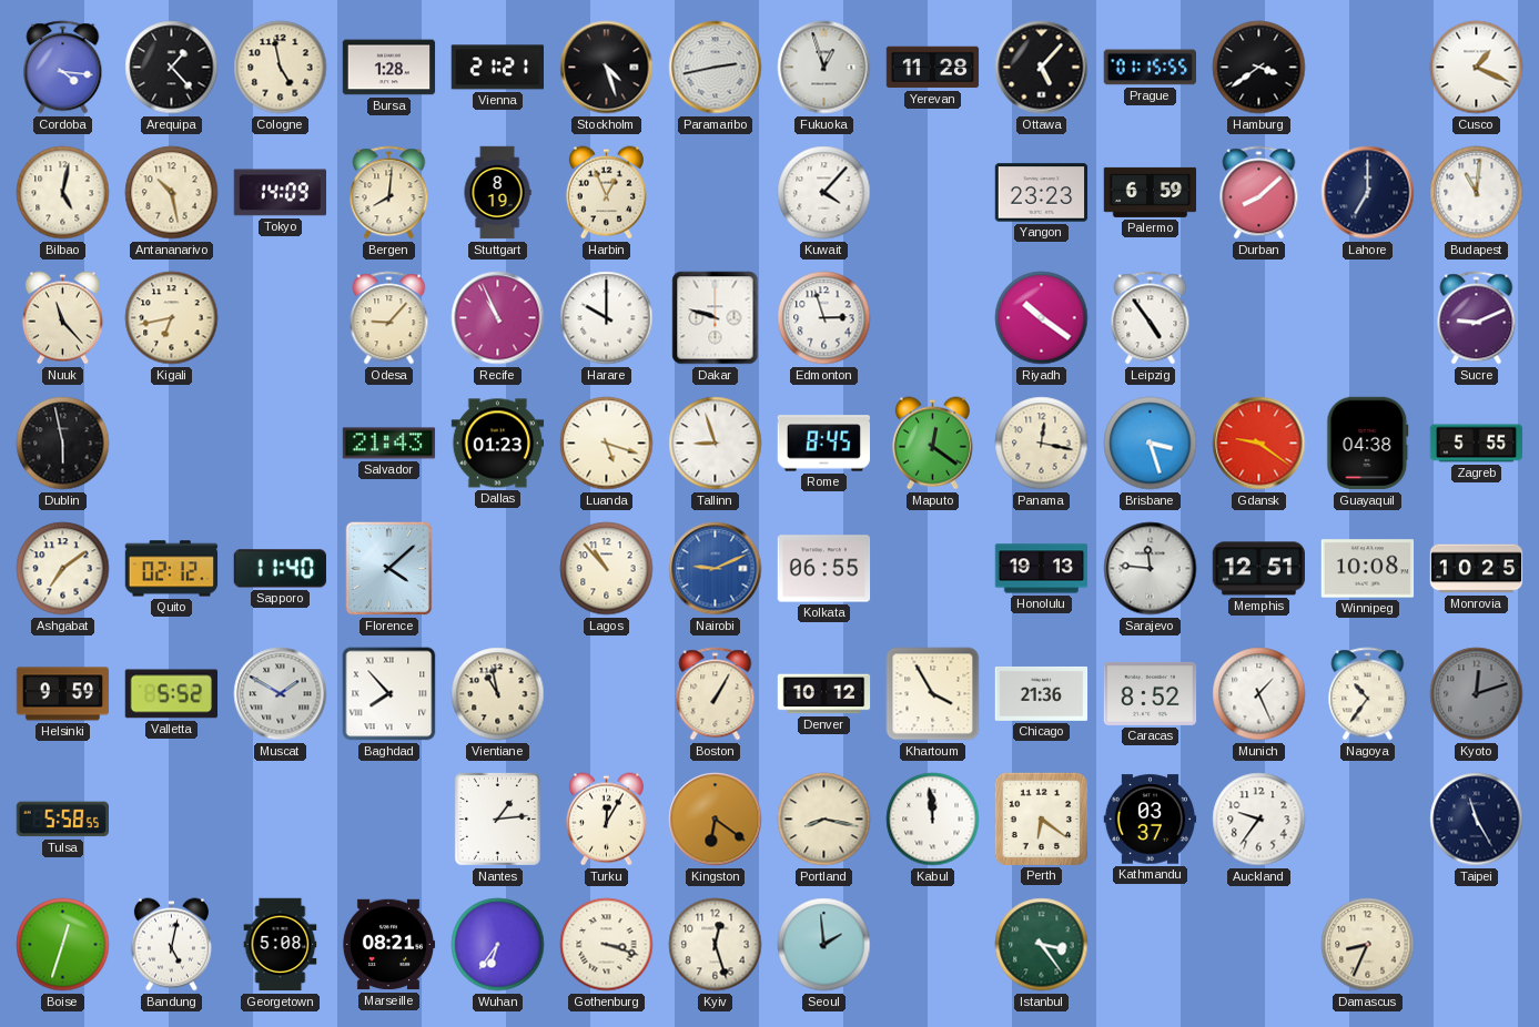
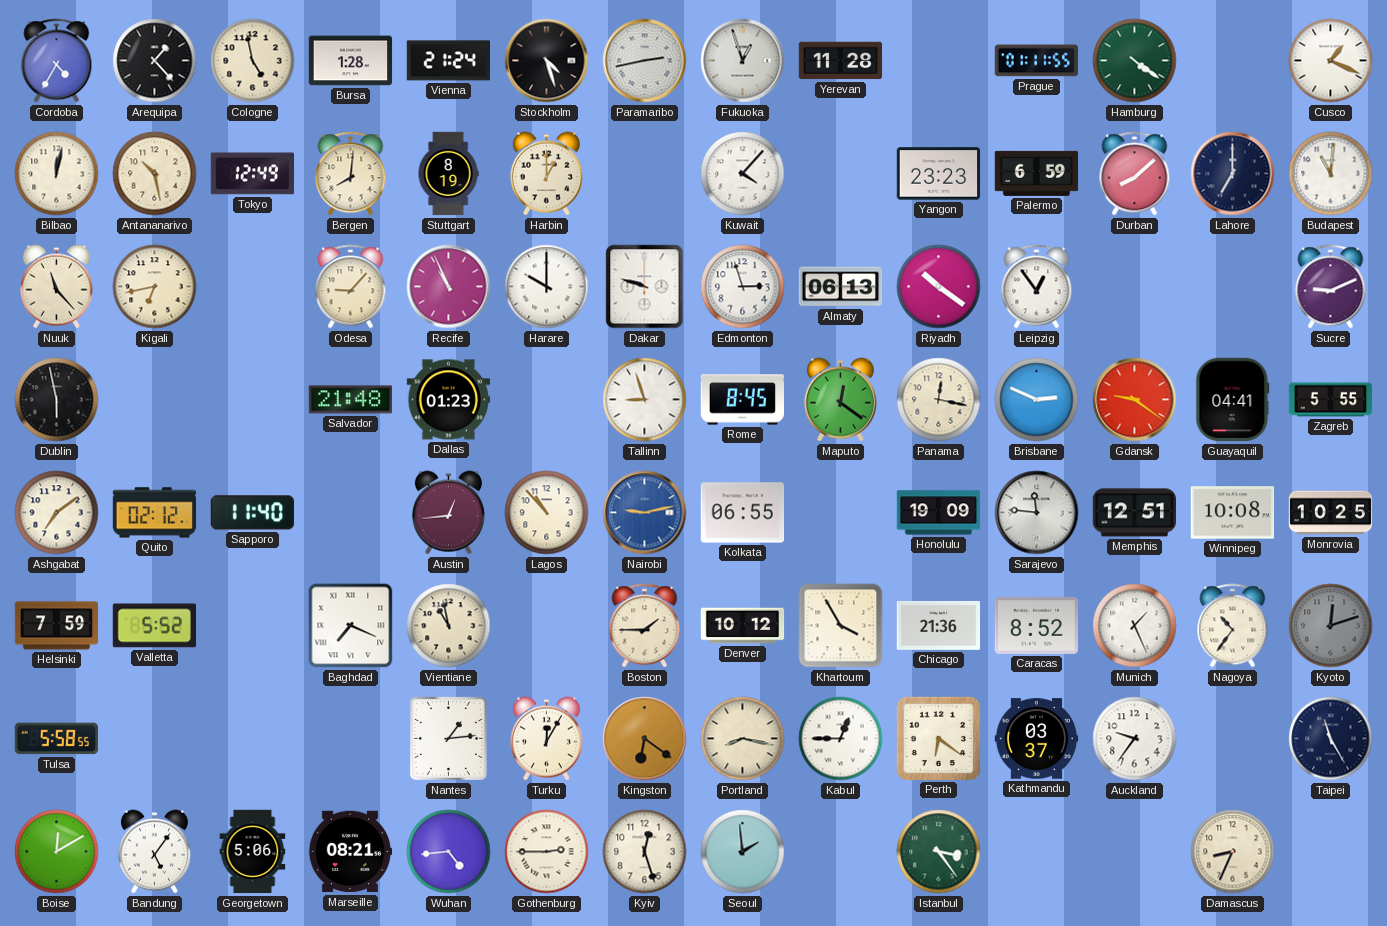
Cordoba: 4:16 -> 4:35 (57, 61)
Vienna: 21:21 -> 21:24 (448, 61)
Ottawa: 5:07 -> none (1042, 68)
Prague: 01:15 -> 01:11 (1036, 61)
Hamburg: 3:39 -> 4:21 (1135, 61)
Hamburg dial: black -> green (1135, 61)
Bilbao: 5:02 -> 12:02 (57, 174)
Tokyo: 14:09 -> 12:49 (252, 174)
Harbin: 12:56 -> 1:00 (546, 174)
Almaty: none -> 06:13 (841, 287)
Leipzig: 4:54 -> 12:54 (1037, 287)
Salvador: 21:43 -> 21:48 (351, 400)
Luanda: 5:18 -> none (607, 444)
Brisbane: 3:27 -> 2:49 (1037, 400)
Guayaquil: 04:38 -> 04:41 (1233, 400)
Florence: 4:08 -> none (389, 569)
Austin: none -> 12:44 (448, 513)
Nairobi: 9:11 -> 9:13 (645, 513)
Honolulu: 19:13 -> 19:09 (939, 513)
Helsinki: 9:59 -> 7:59 (57, 626)
Muscat: 1:50 -> none (281, 694)
Baghdad: 7:53 -> 7:19 (351, 626)
Boston: 1:05 -> 1:45 (645, 626)
Kabul: 11:59 -> 12:45 (841, 739)
Boise: 12:33 -> 12:10 (57, 852)
Bandung: 5:02 -> 5:06 (154, 852)
Georgetown: 5:08 -> 5:06 (253, 852)
Wuhan: 6:36 -> 4:44 (449, 852)
Gothenburg: 3:18 -> 2:45 (547, 852)
